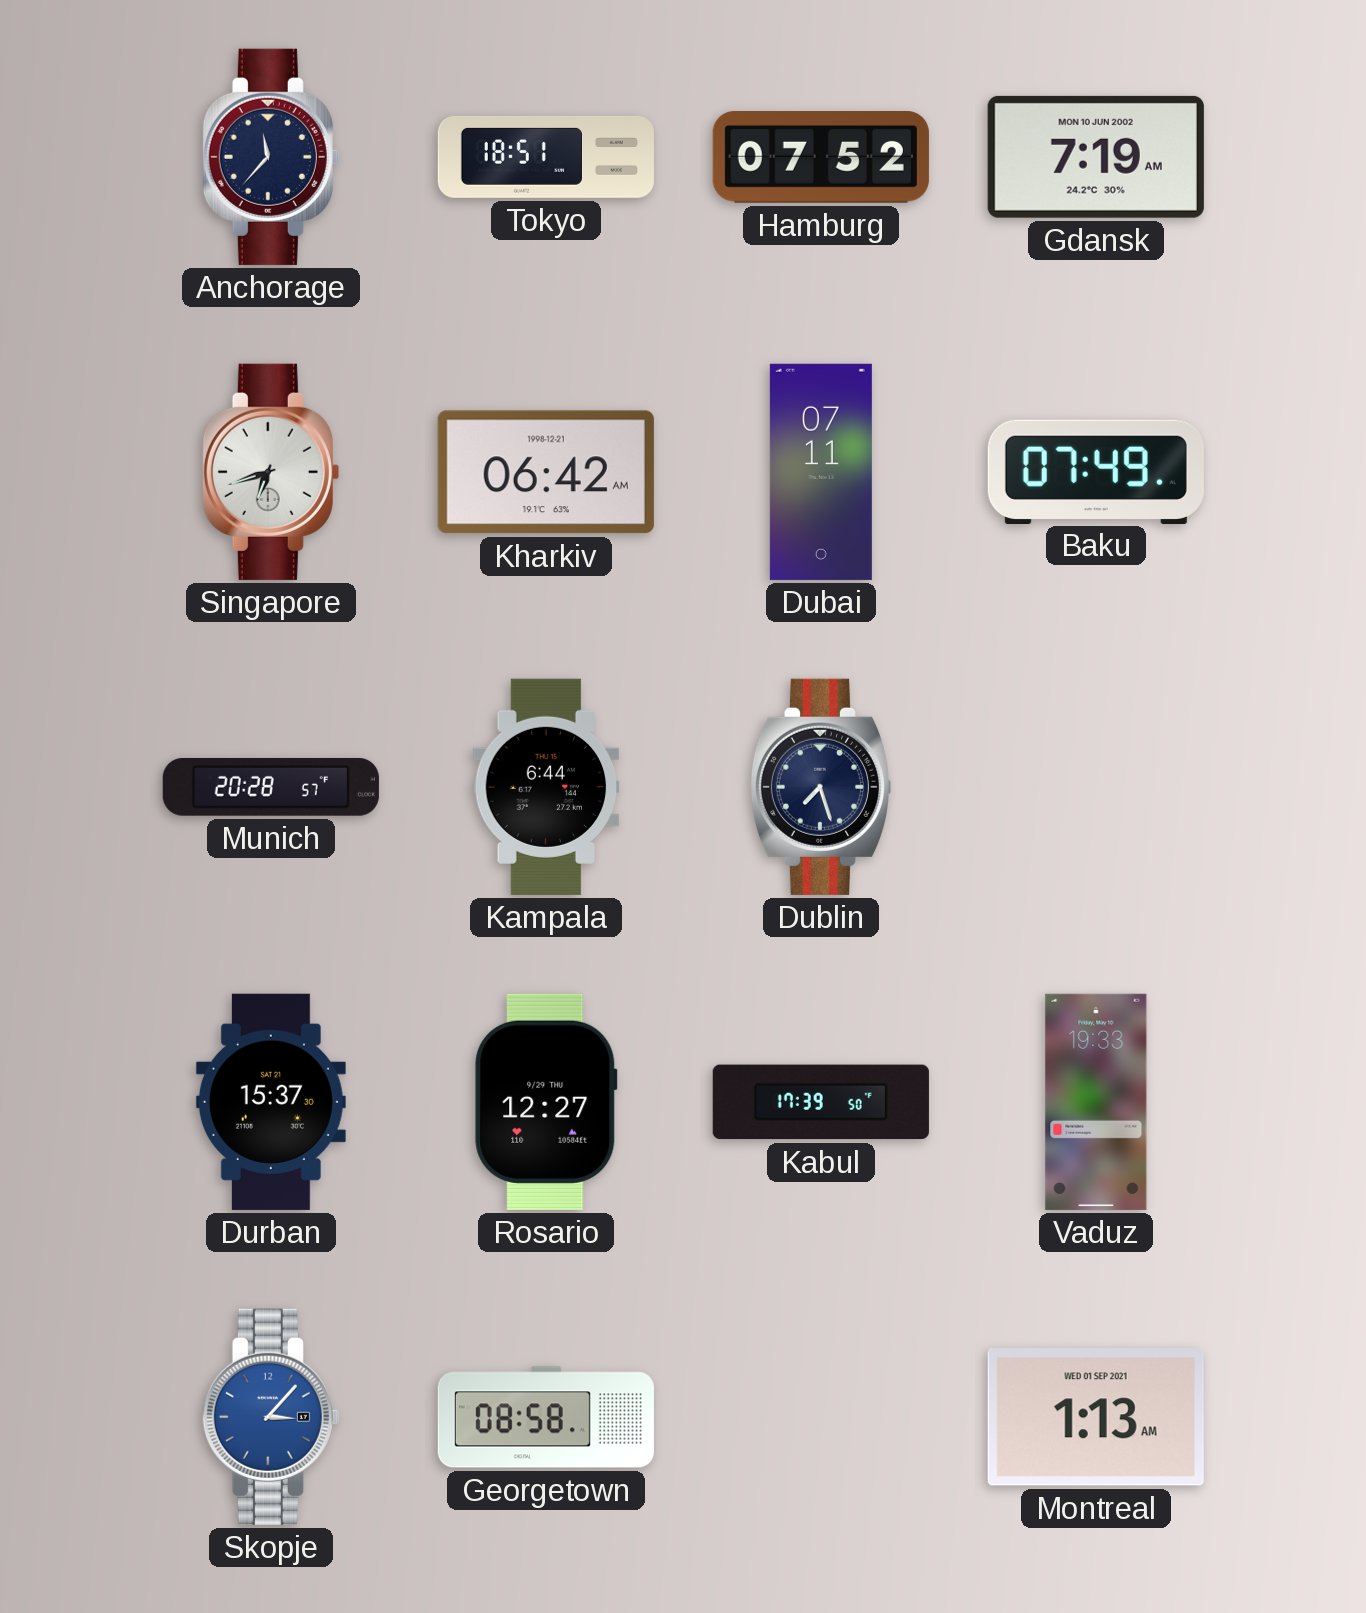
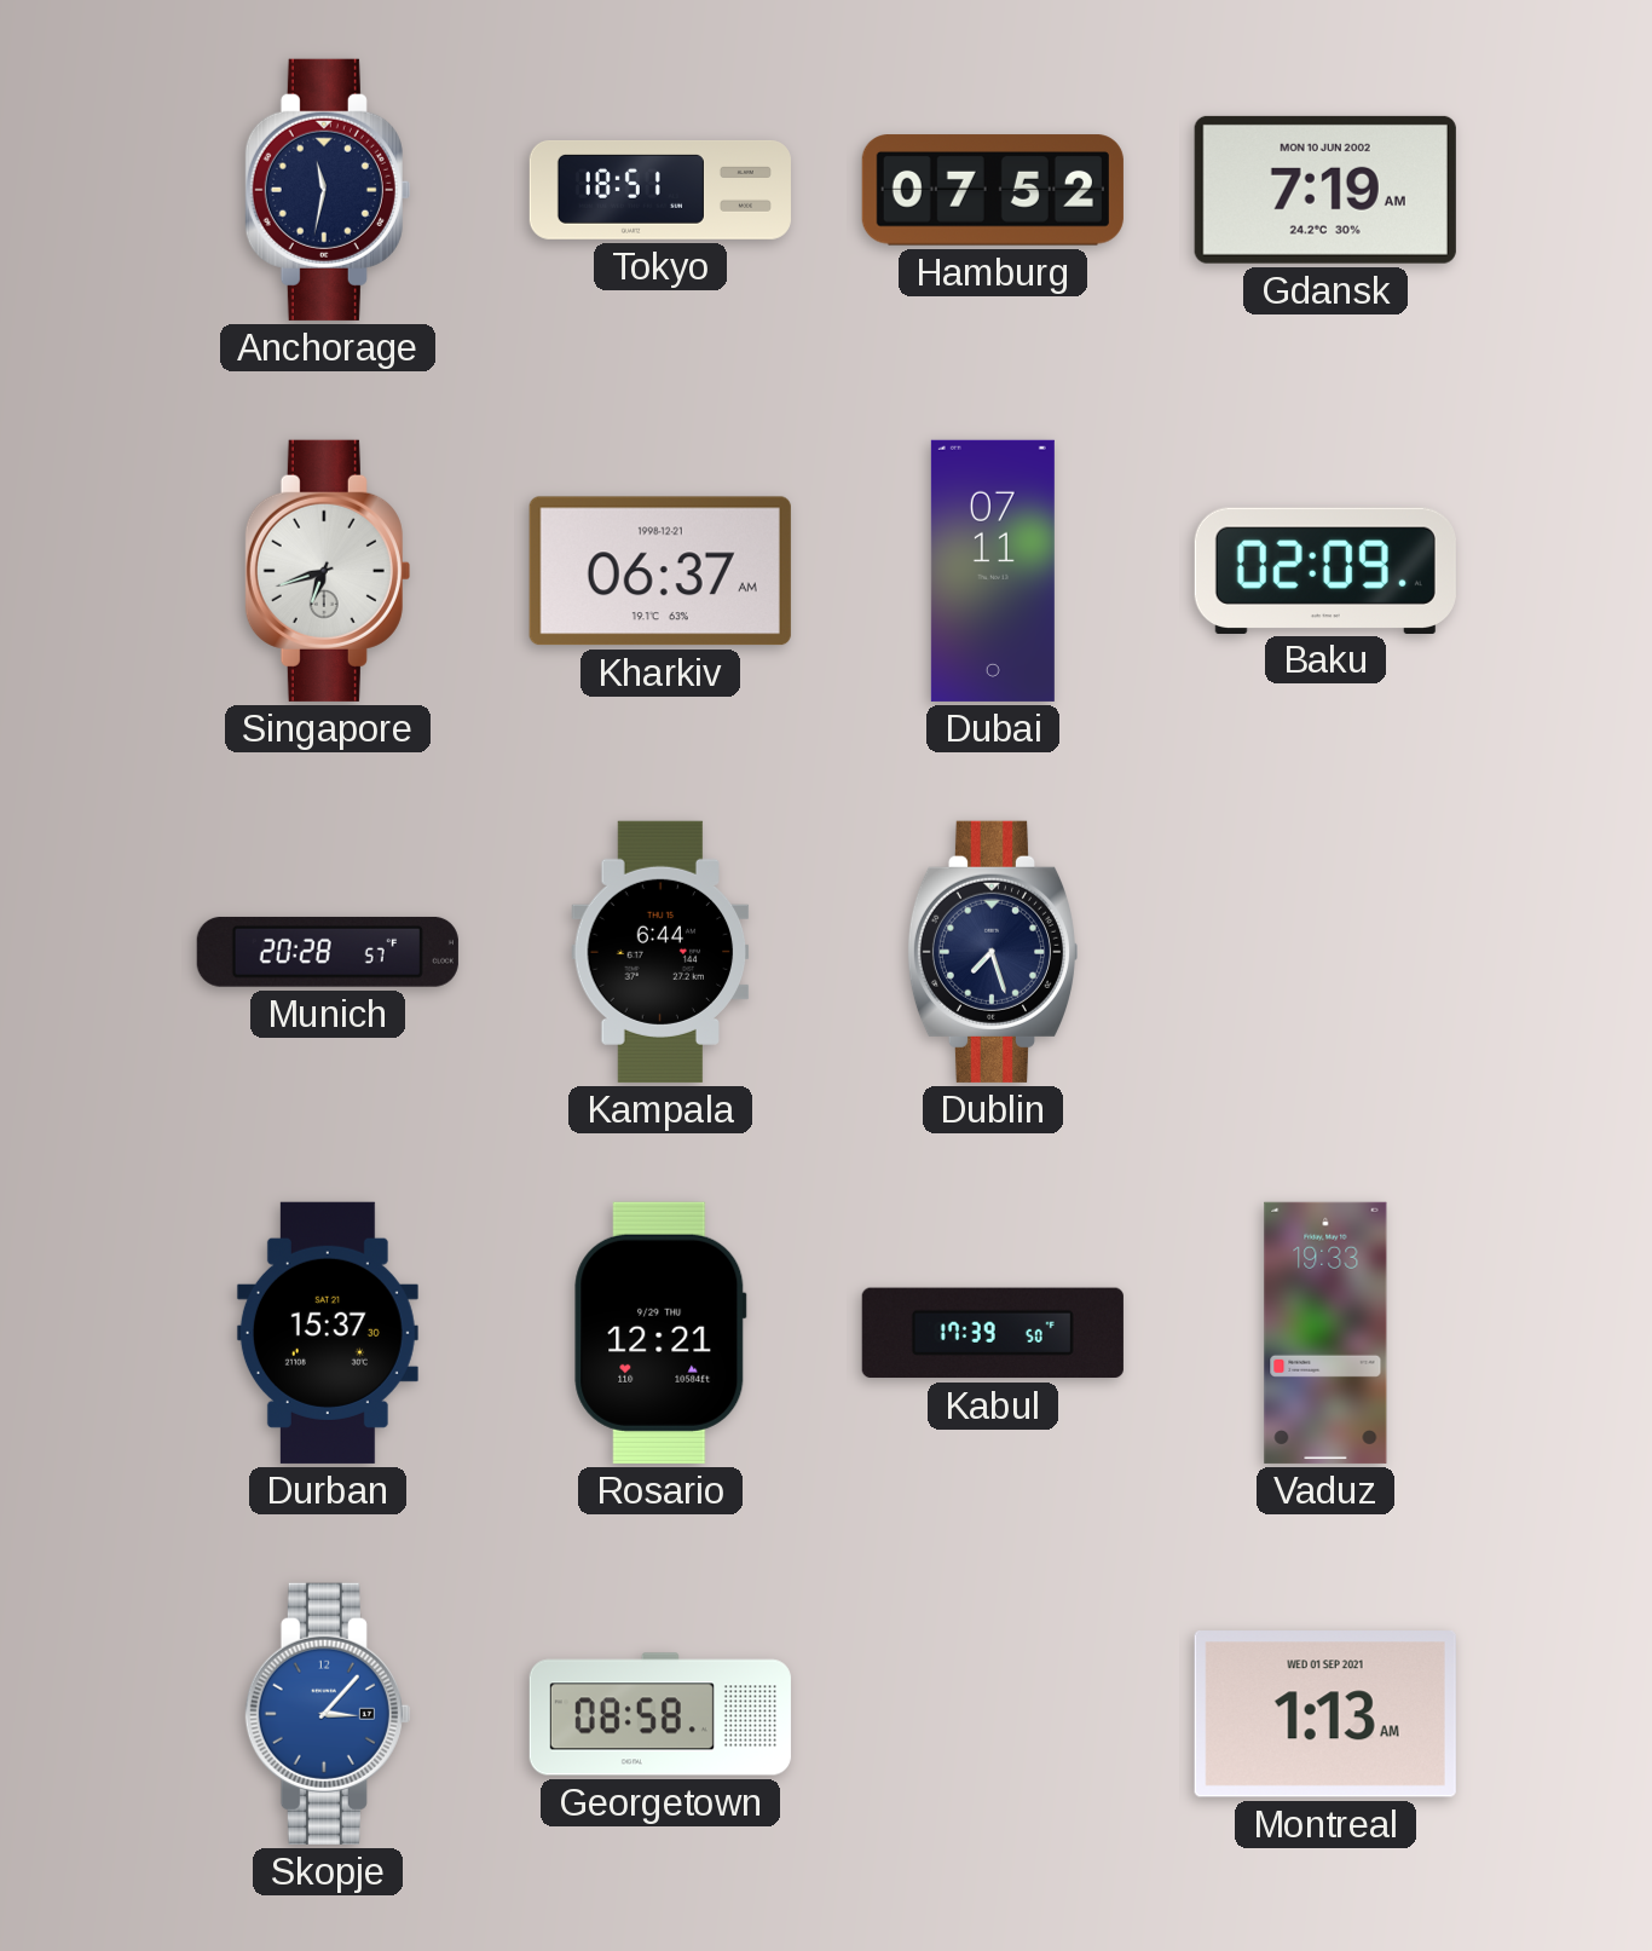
Anchorage: 11:37 -> 11:32 (328, 190)
Kharkiv: 06:42 -> 06:37 (660, 571)
Baku: 07:49 -> 02:09 (1325, 570)
Rosario: 12:27 -> 12:21 (660, 1333)
